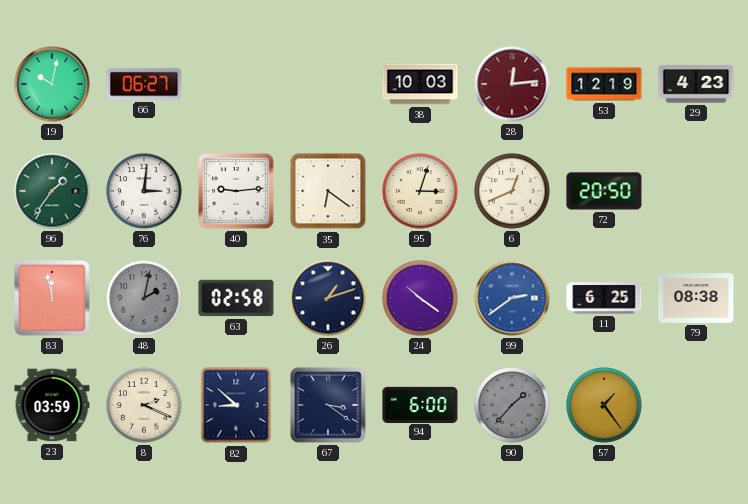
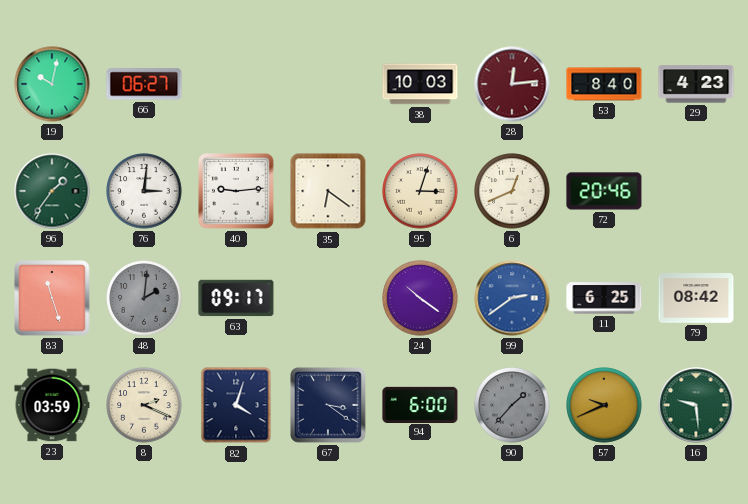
53: 12:19 -> 8:40 (604, 84)
72: 20:50 -> 20:46 (604, 191)
83: 11:58 -> 11:27 (52, 298)
48: 2:02 -> 2:01 (144, 298)
63: 02:58 -> 09:17 (236, 298)
26: 1:12 -> none (328, 298)
79: 08:38 -> 08:42 (696, 298)
82: 8:52 -> 4:03 (236, 405)
57: 1:24 -> 9:41 (604, 405)
16: none -> 9:29 (696, 405)
